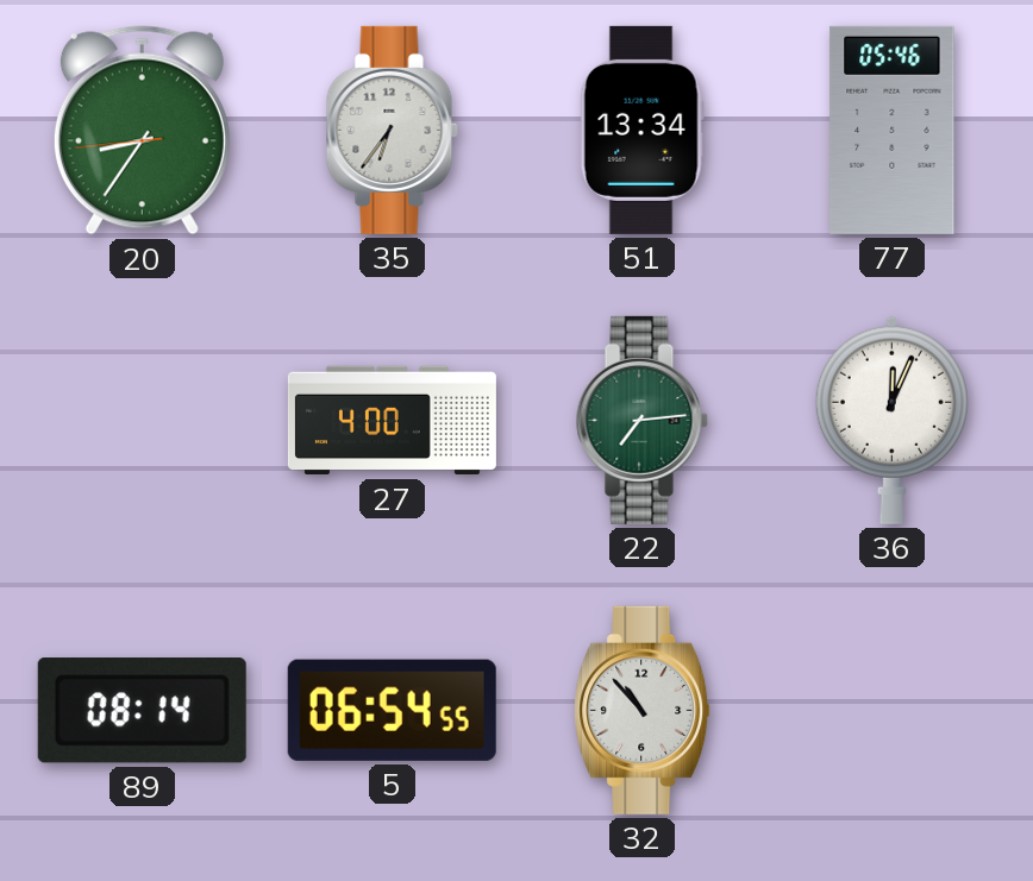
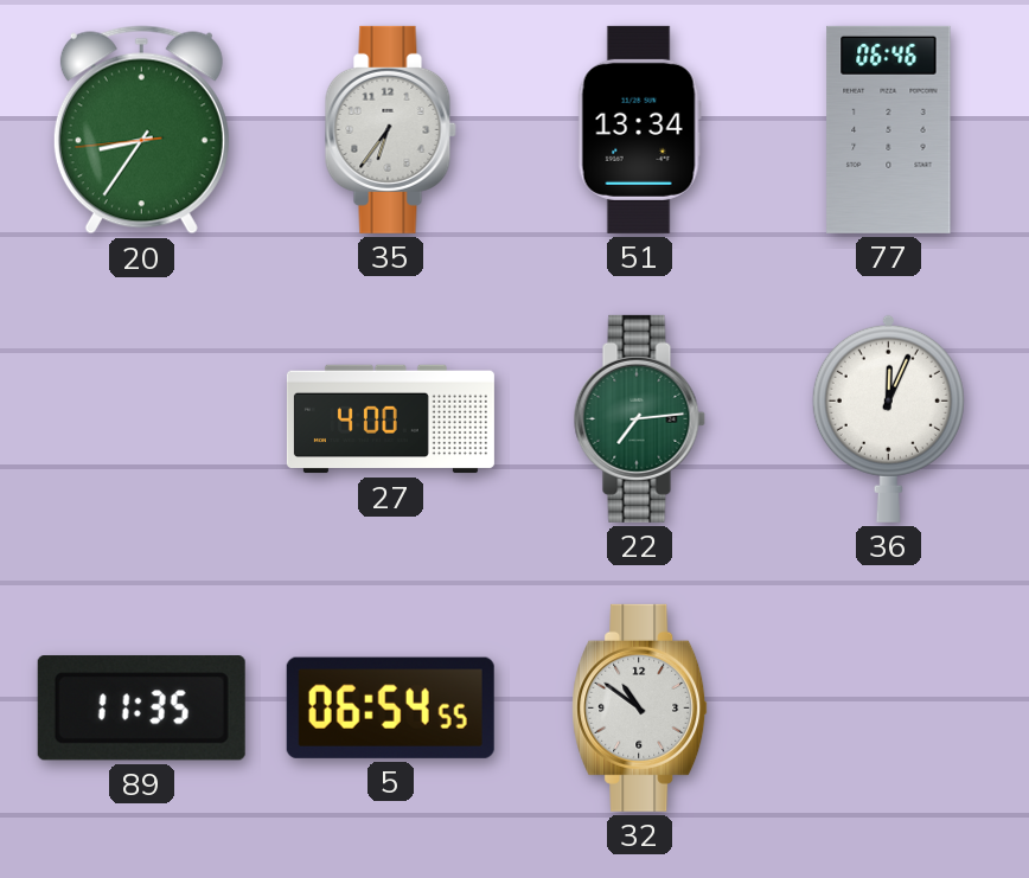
77: 05:46 -> 06:46 (889, 129)
89: 08:14 -> 11:35 (141, 709)
32: 10:53 -> 10:51 (640, 707)
